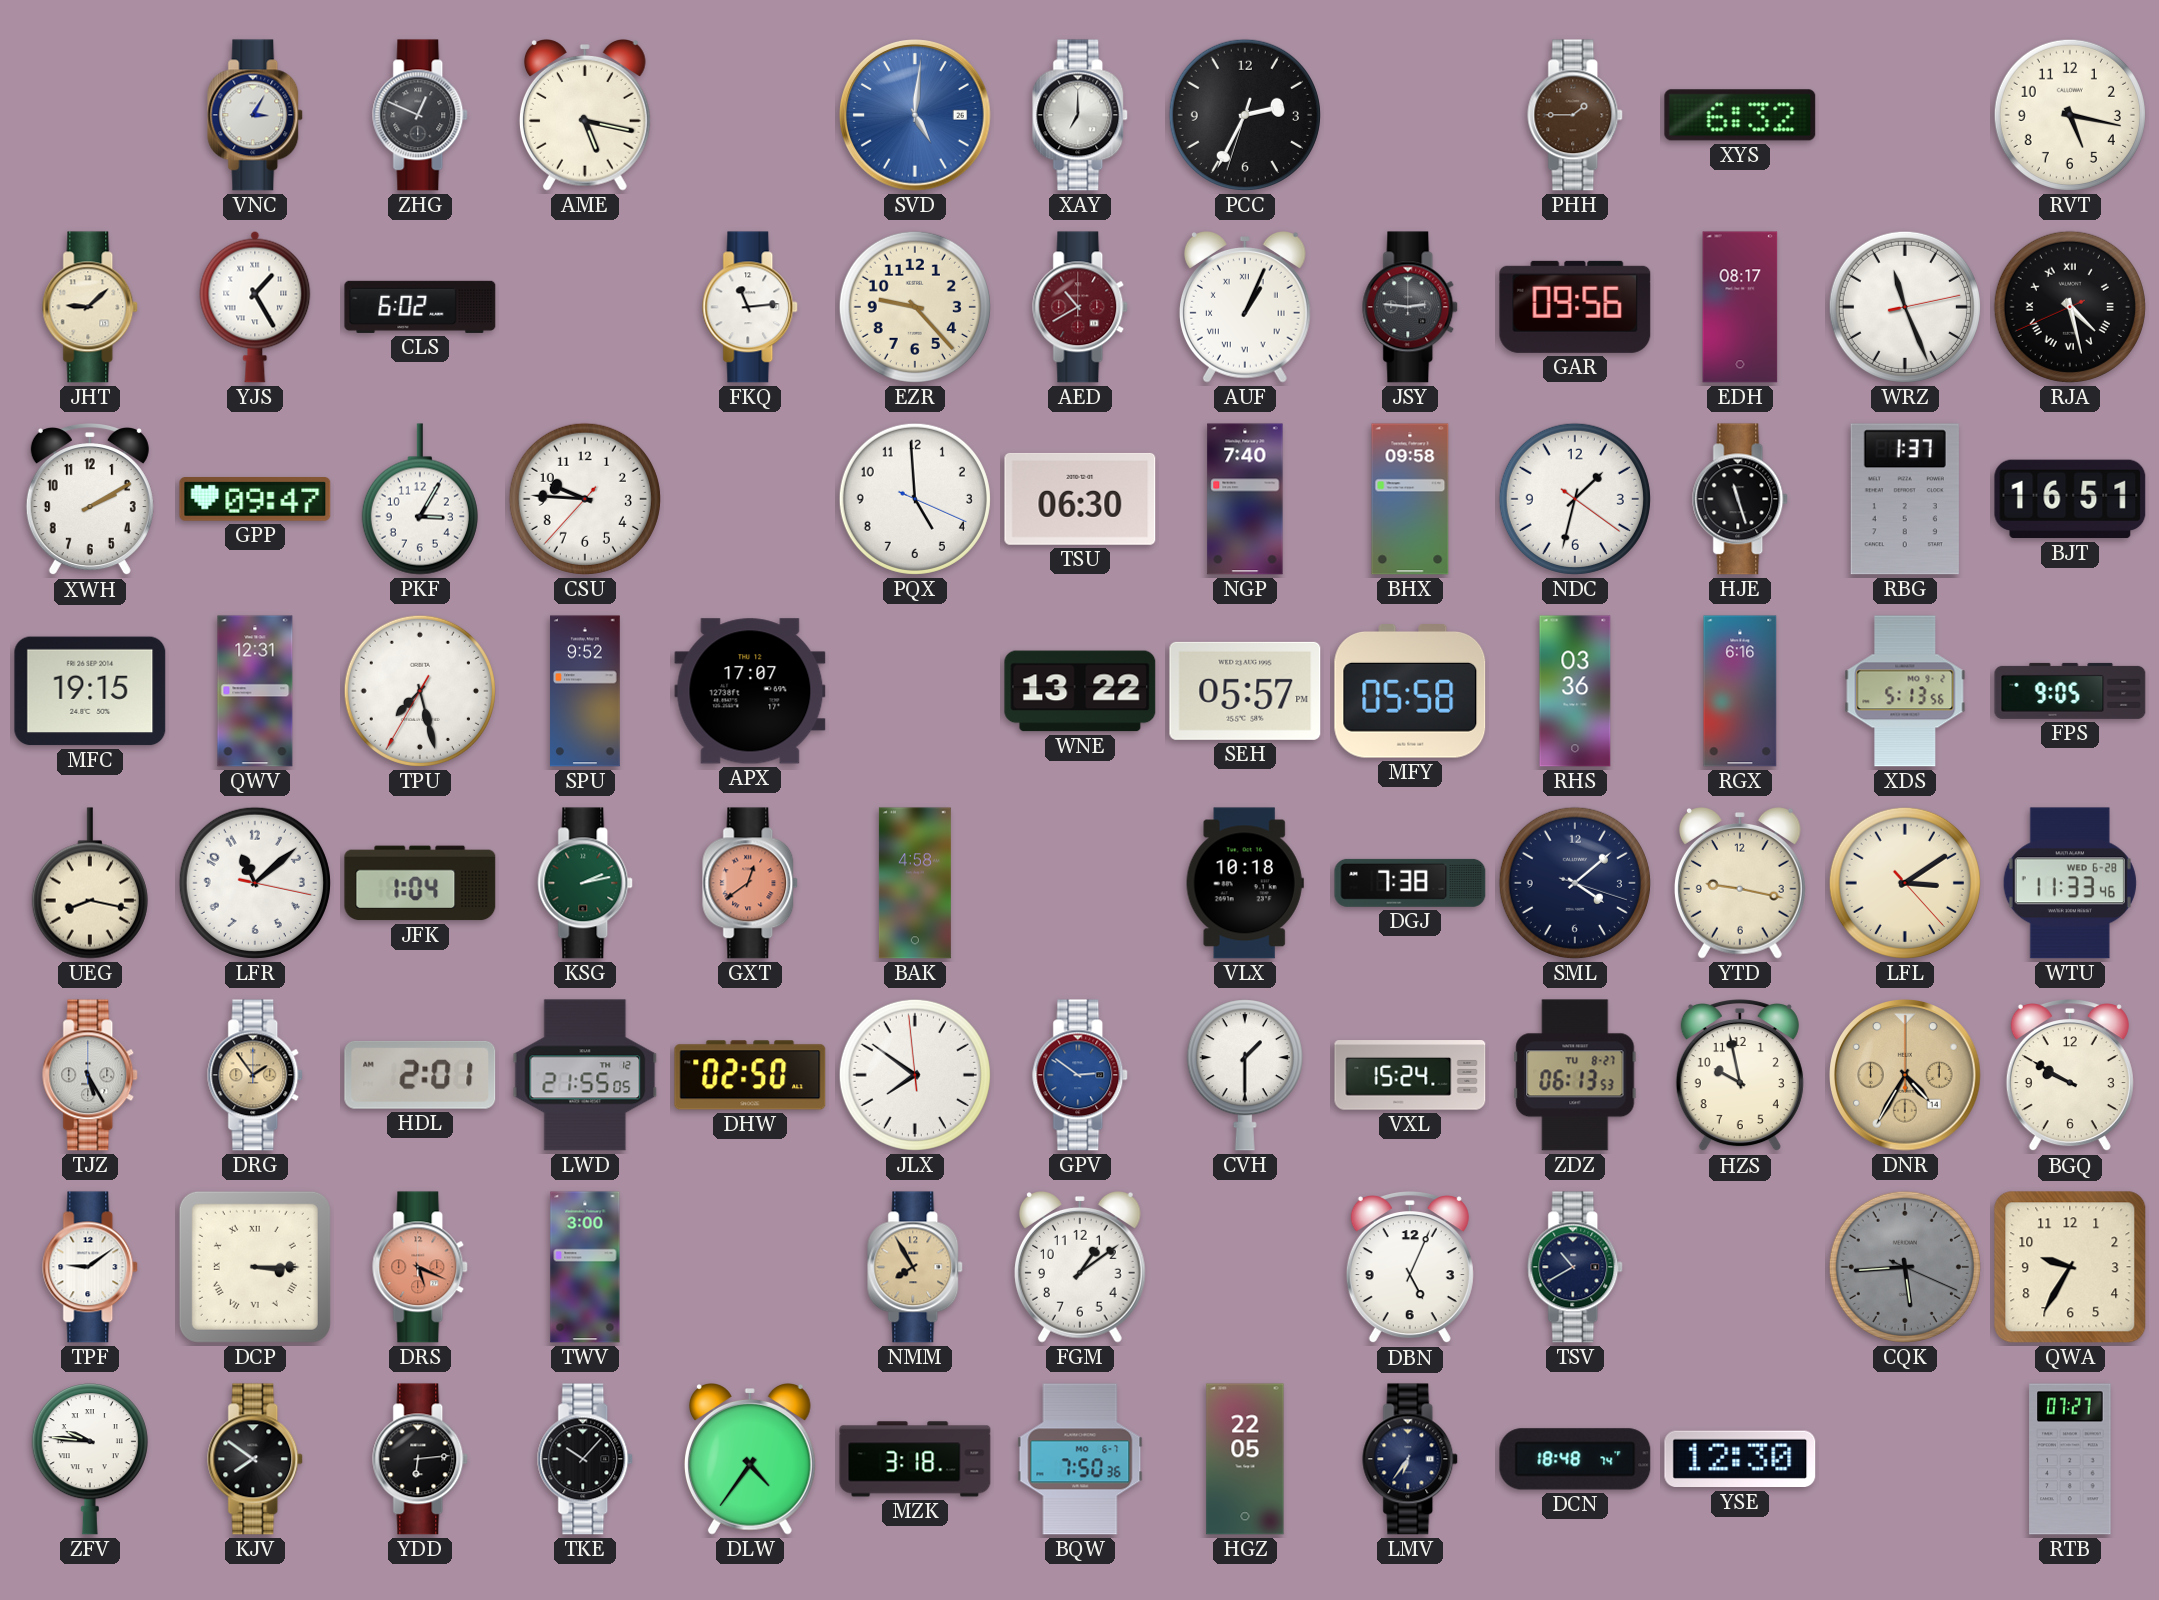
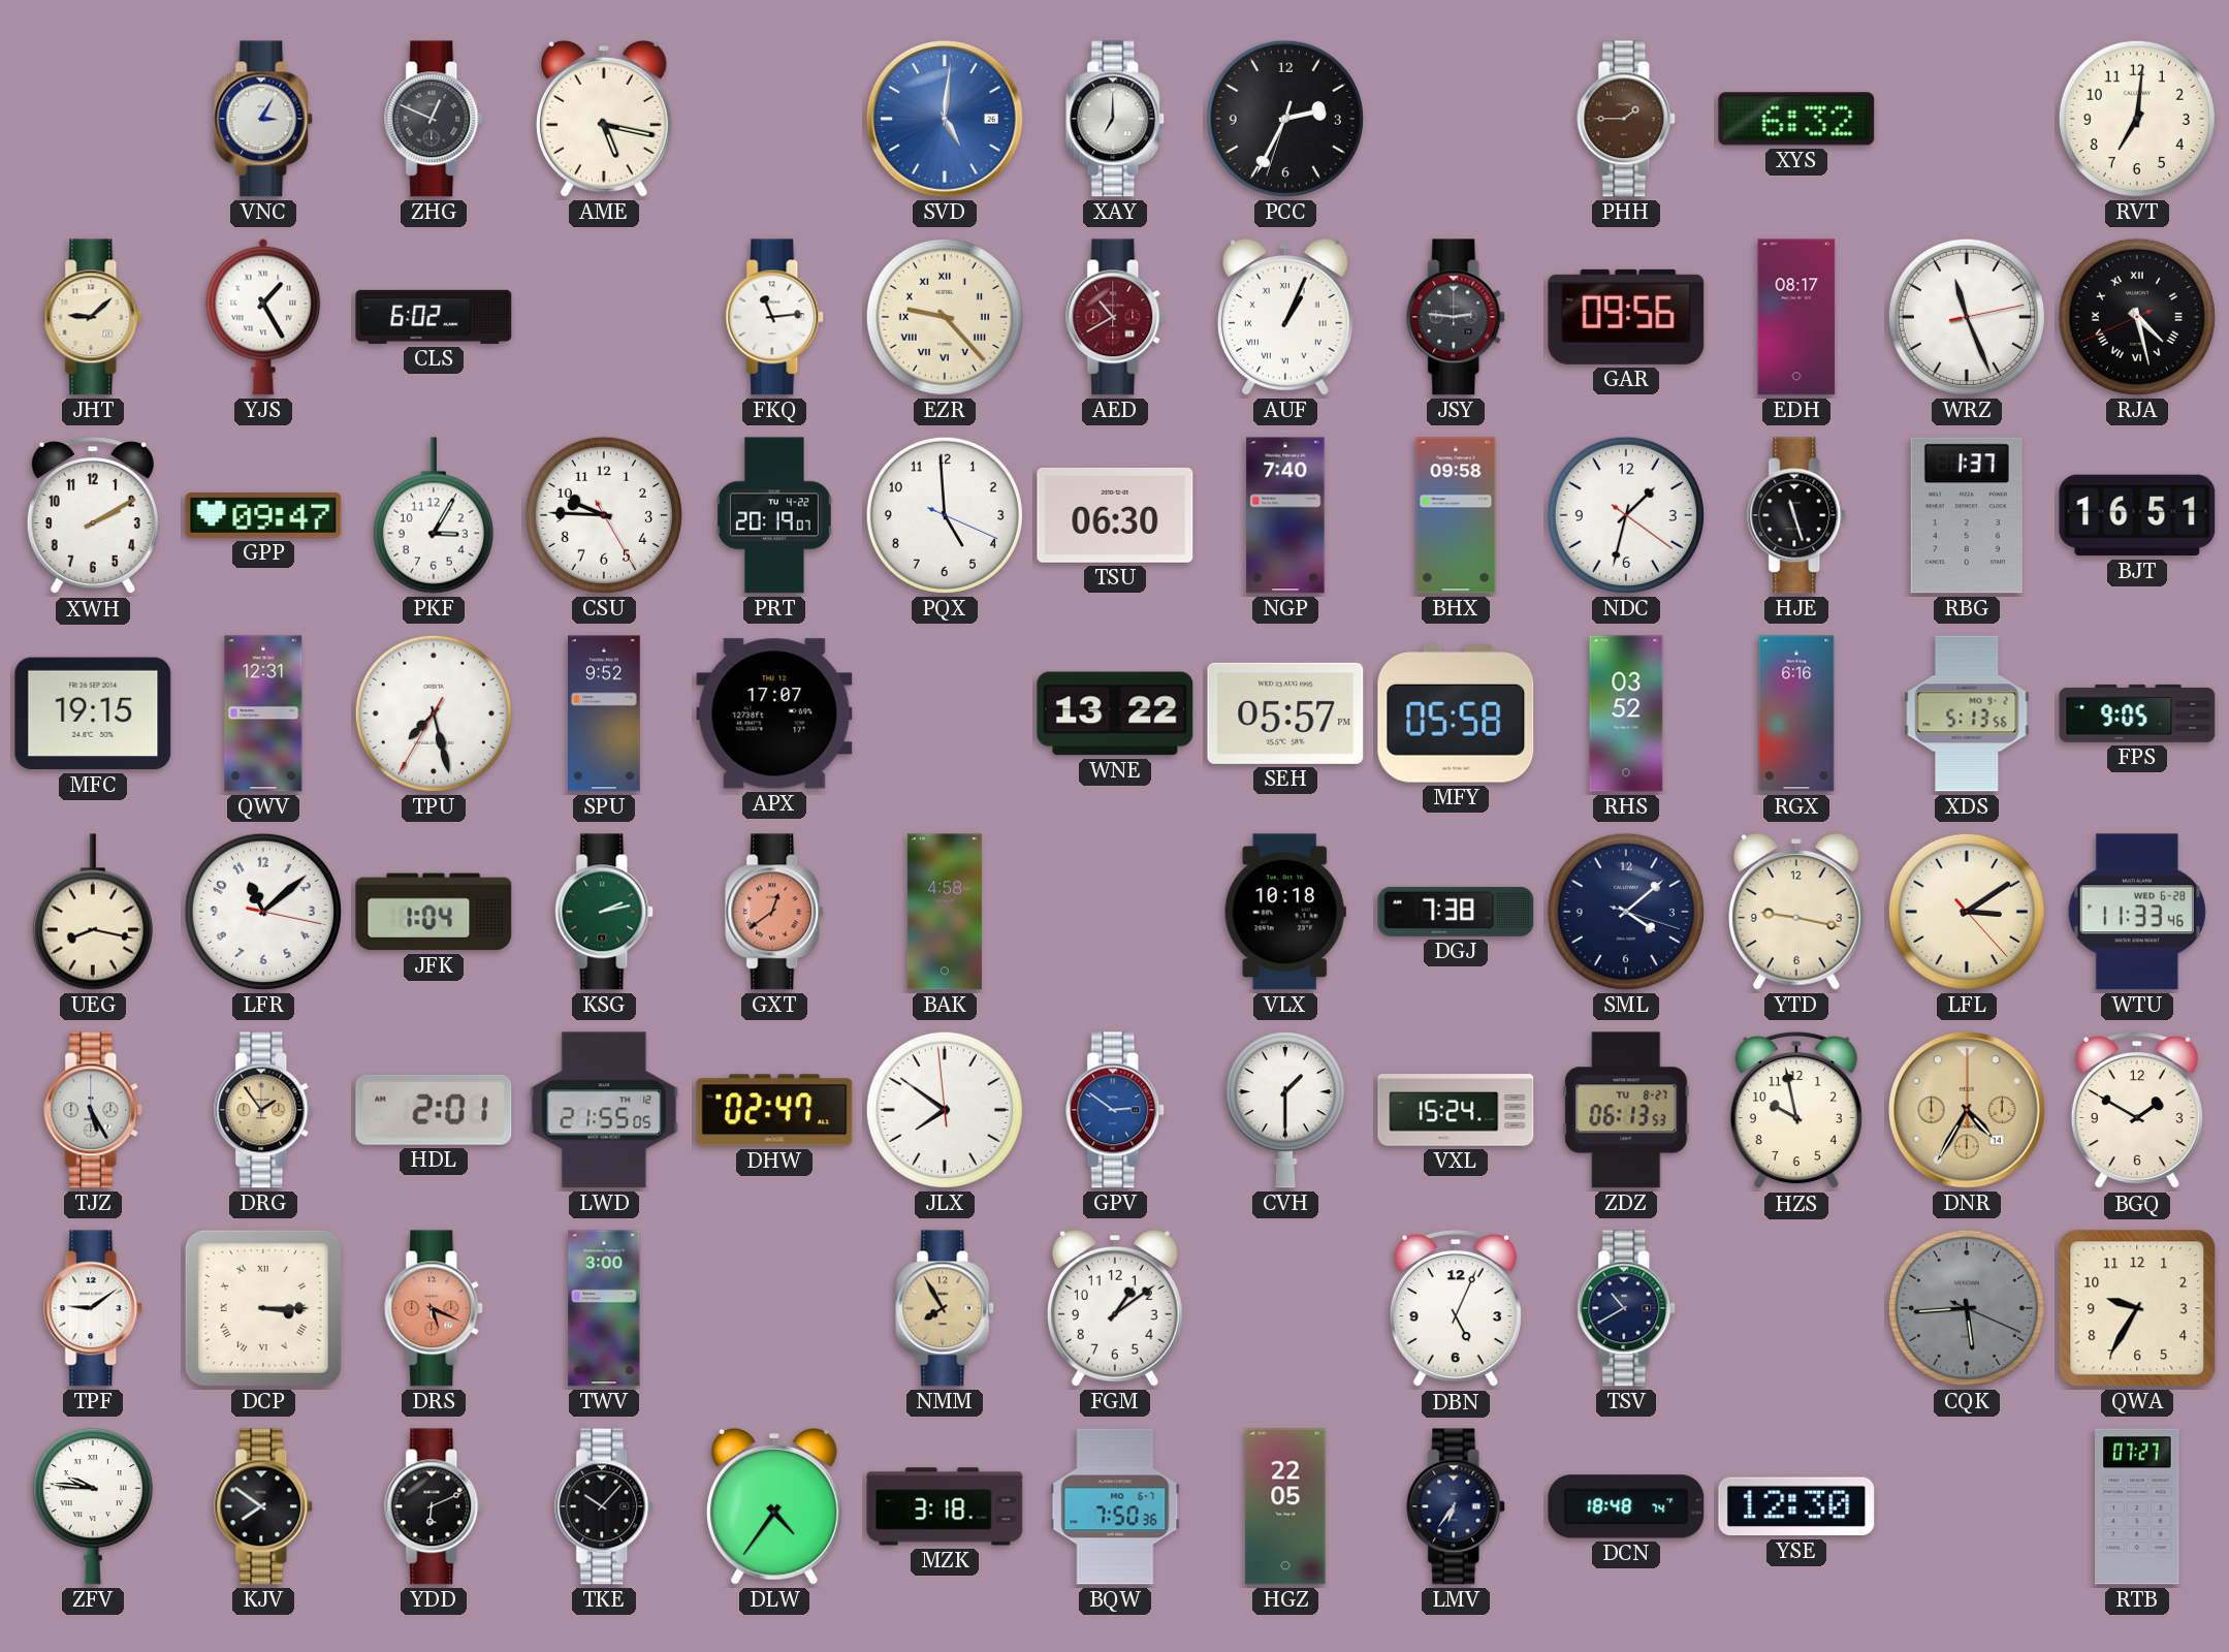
RVT: 5:17 -> 7:01 (2137, 119)
EZR numerals: Arabic -> Roman (945, 317)
CSU: 9:45:37 -> 9:45:25 (604, 515)
PRT: none -> 20:19 (774, 515)
RHS: 03:36 -> 03:52 (1626, 713)
DHW: 02:50 -> 02:47 (774, 1110)
BGQ: 9:50 -> 1:50 (2137, 1111)
YDD: 6:14 -> 6:11 (435, 1506)
